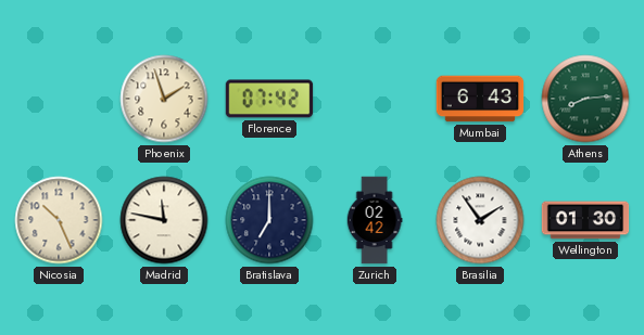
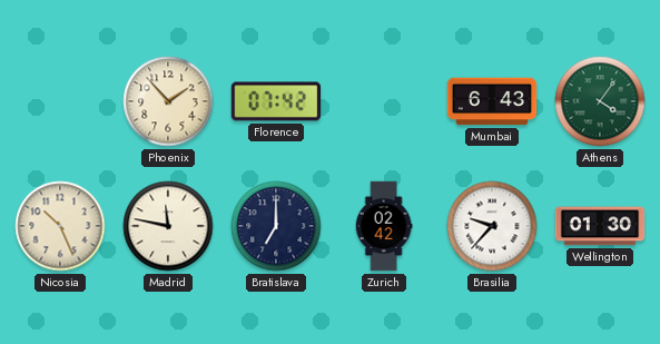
Phoenix: 1:57 -> 1:53 (168, 101)
Athens: 8:14 -> 4:06 (600, 101)
Brasilia: 1:54 -> 9:37 (492, 226)
